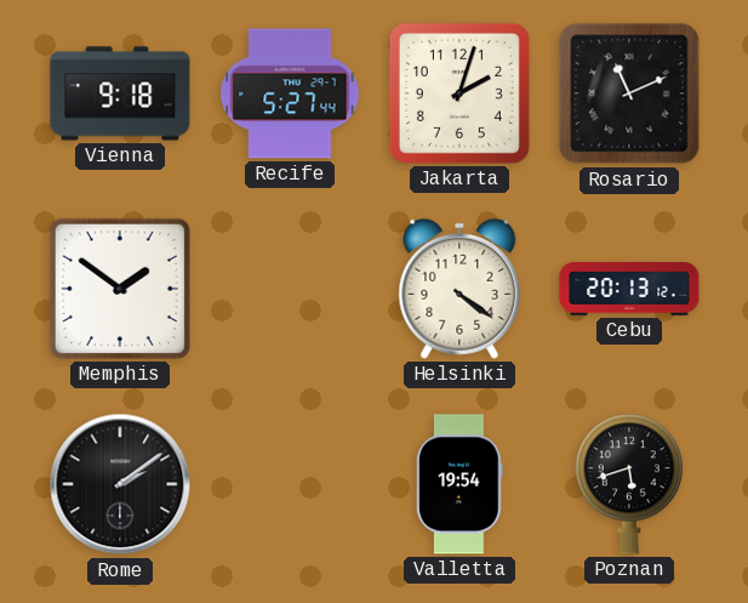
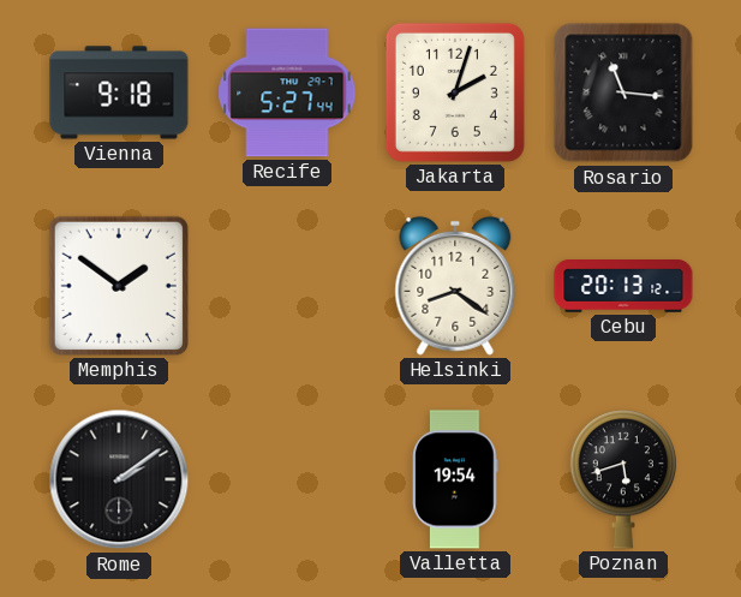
Rosario: 11:11 -> 11:16 (623, 92)
Helsinki: 4:21 -> 8:21 (455, 286)
